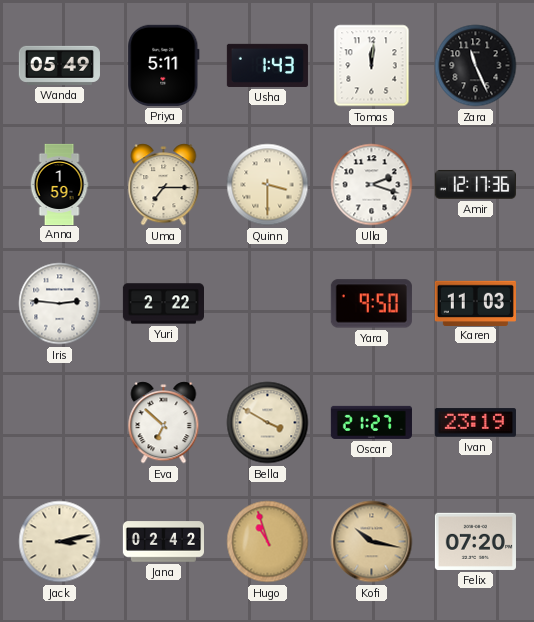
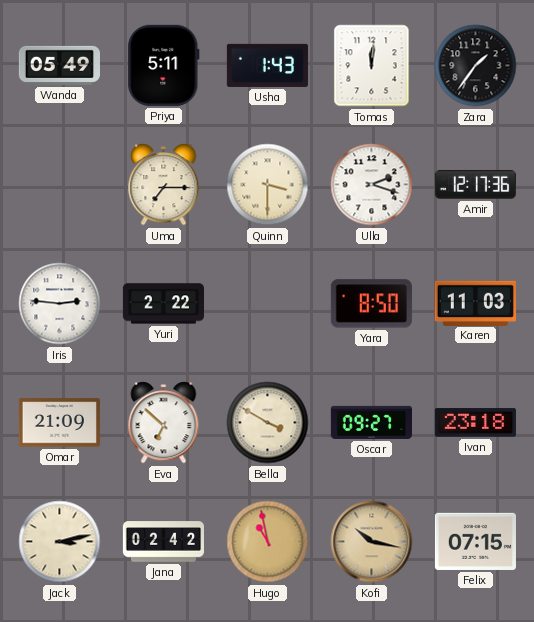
Zara: 11:26 -> 1:36 (476, 66)
Anna: 1:59 -> none (59, 184)
Yara: 9:50 -> 8:50 (371, 304)
Omar: none -> 21:09 (59, 423)
Oscar: 21:27 -> 09:27 (371, 422)
Ivan: 23:19 -> 23:18 (475, 423)
Hugo: 10:57 -> 10:58 (268, 542)
Felix: 07:20 -> 07:15 (475, 541)
